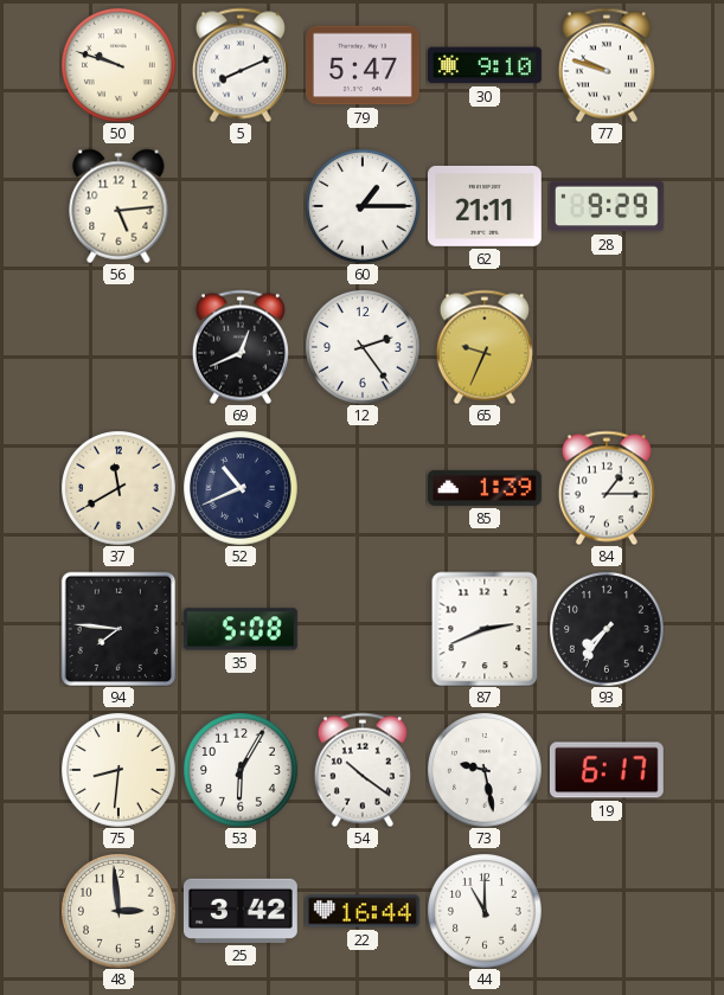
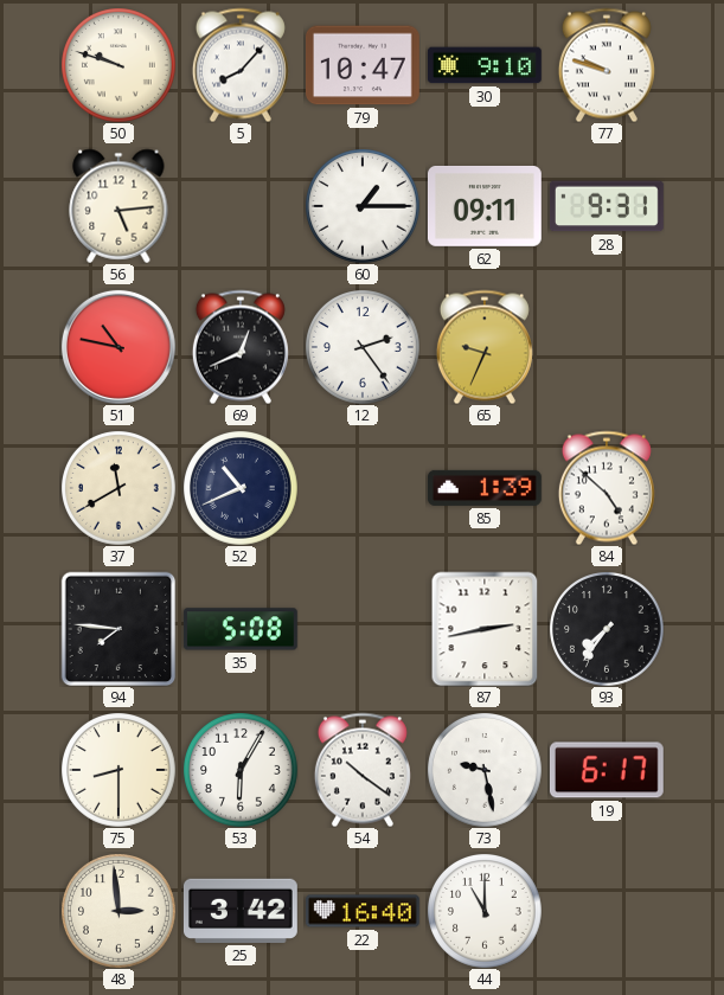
5: 8:11 -> 8:07 (241, 65)
79: 5:47 -> 10:47 (363, 65)
62: 21:11 -> 09:11 (485, 206)
28: 9:29 -> 9:31 (607, 206)
51: none -> 10:47 (118, 347)
84: 1:15 -> 4:52 (607, 488)
87: 2:41 -> 2:43 (485, 629)
75: 8:31 -> 8:30 (118, 770)
22: 16:44 -> 16:40 (364, 911)
